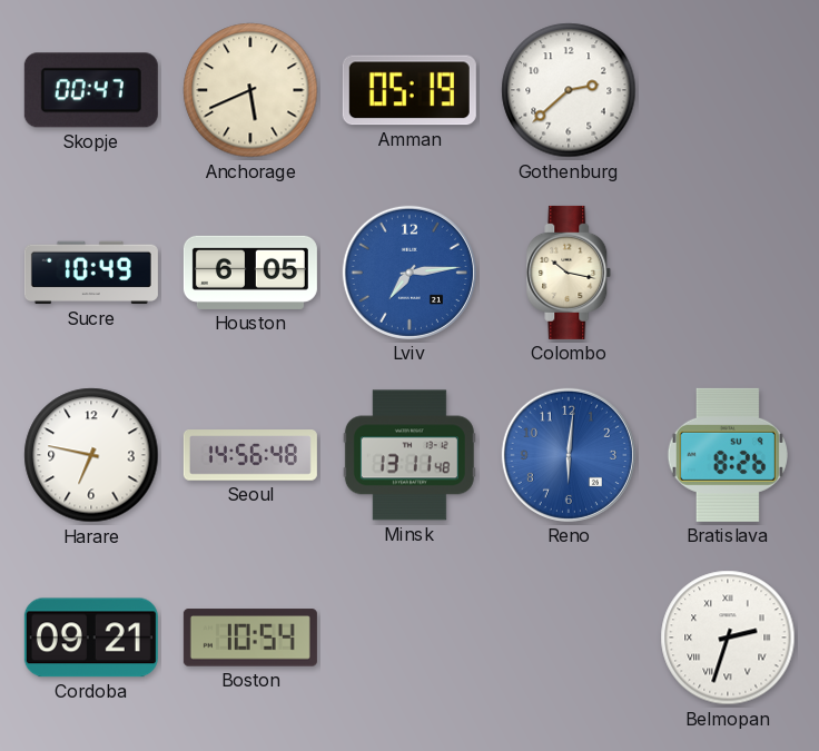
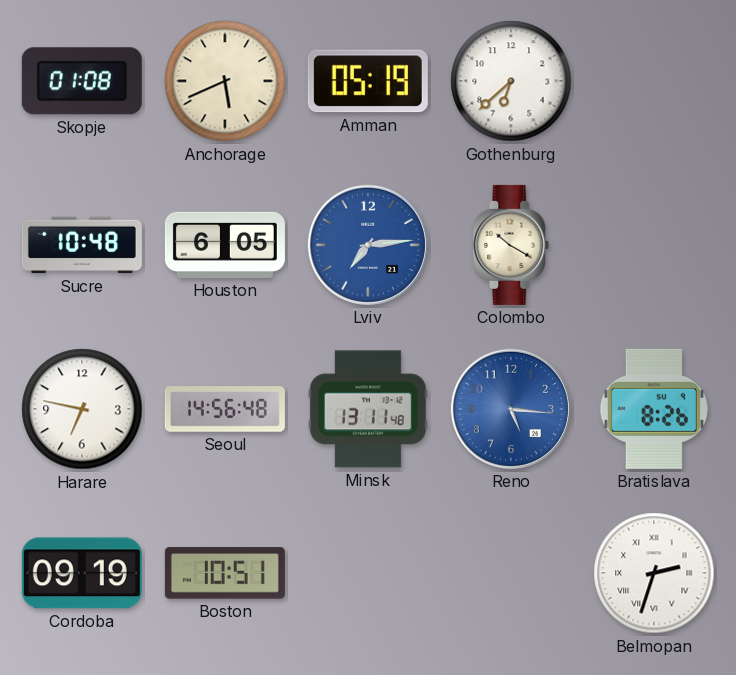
Skopje: 00:47 -> 01:08 (82, 81)
Gothenburg: 2:38 -> 6:38 (511, 81)
Sucre: 10:49 -> 10:48 (82, 245)
Colombo: 10:17 -> 10:20 (511, 245)
Reno: 6:01 -> 5:16 (511, 409)
Cordoba: 09:21 -> 09:19 (82, 573)
Boston: 10:54 -> 10:51 (225, 573)
